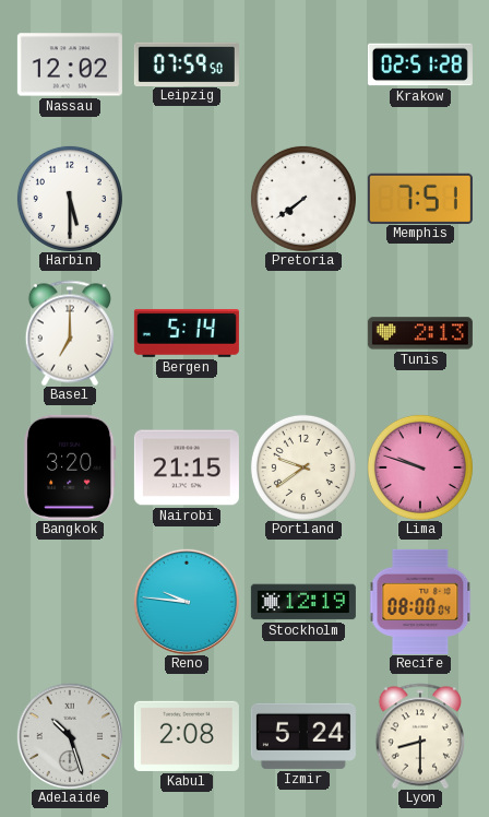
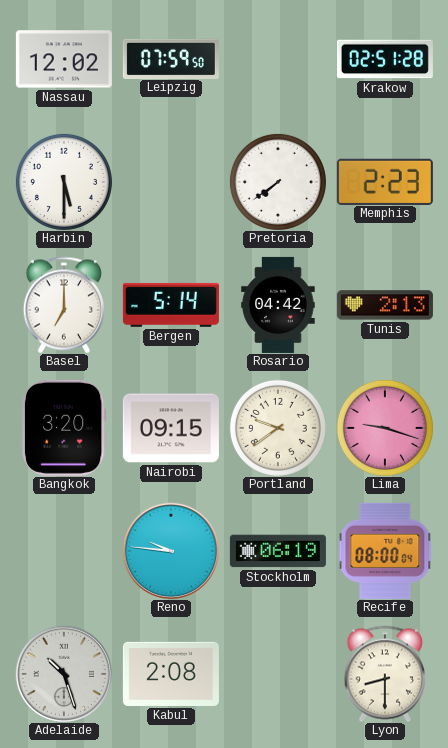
Memphis: 7:51 -> 2:23 (385, 181)
Rosario: none -> 04:42 (278, 305)
Nairobi: 21:15 -> 09:15 (171, 428)
Lima: 9:48 -> 9:18 (385, 428)
Stockholm: 12:19 -> 06:19 (278, 551)
Izmir: 5:24 -> none (303, 736)
